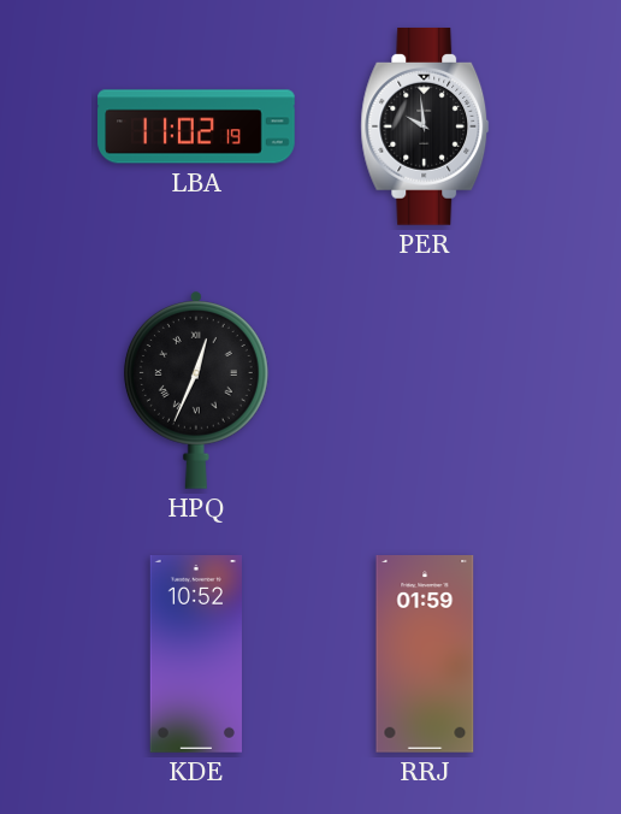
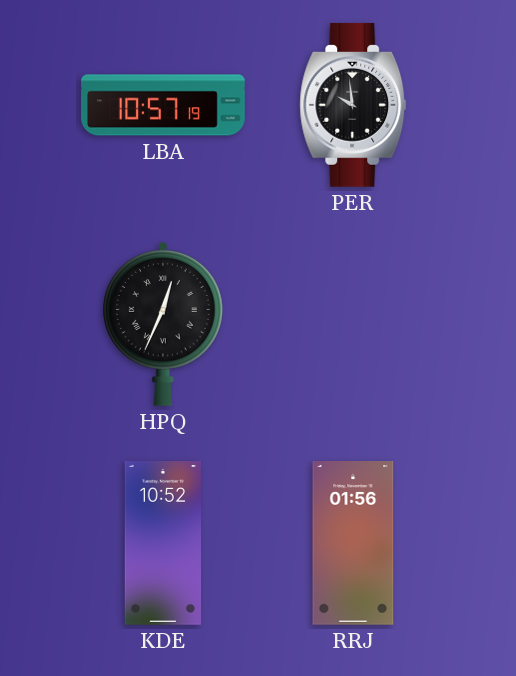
LBA: 11:02 -> 10:57 (163, 105)
RRJ: 01:59 -> 01:56 (353, 544)
